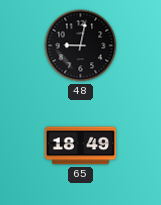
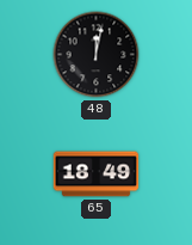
48: 9:02 -> 12:02 (97, 55)
